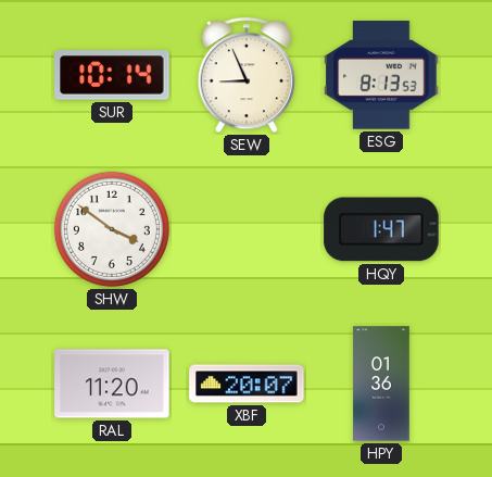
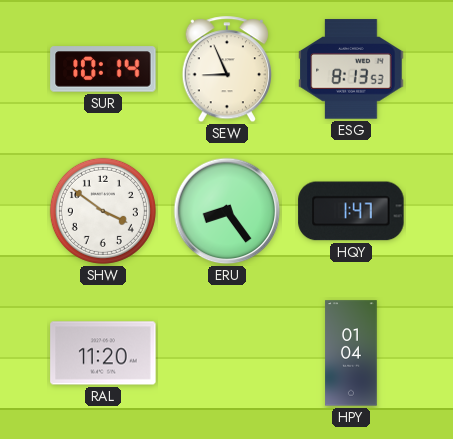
ERU: none -> 8:24 (227, 211)
XBF: 20:07 -> none (247, 384)
HPY: 01:36 -> 01:04 (351, 353)
